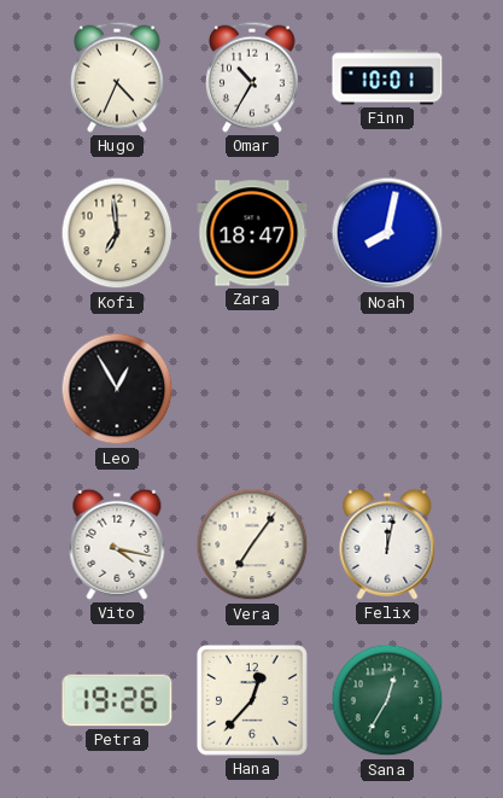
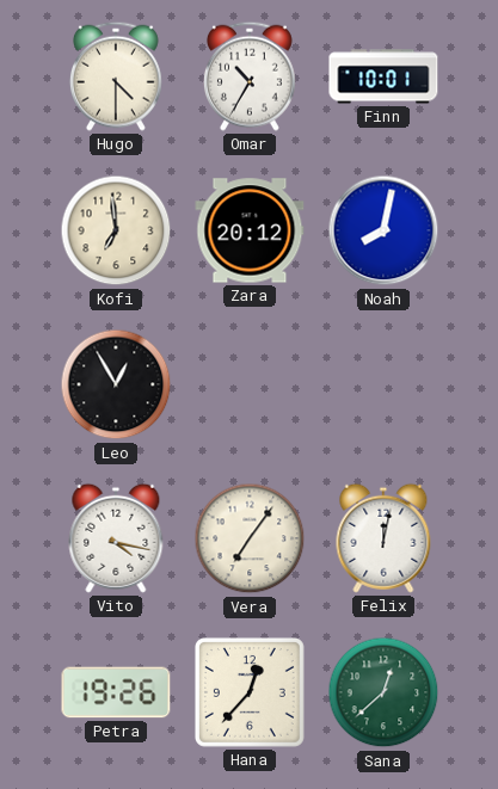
Hugo: 4:34 -> 4:30 (116, 76)
Zara: 18:47 -> 20:12 (250, 230)
Sana: 12:35 -> 12:38 (383, 692)
